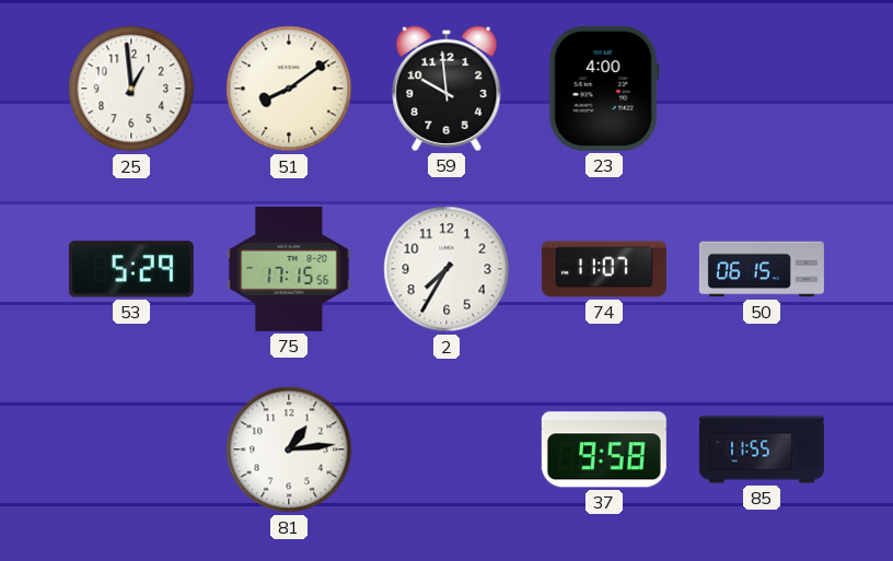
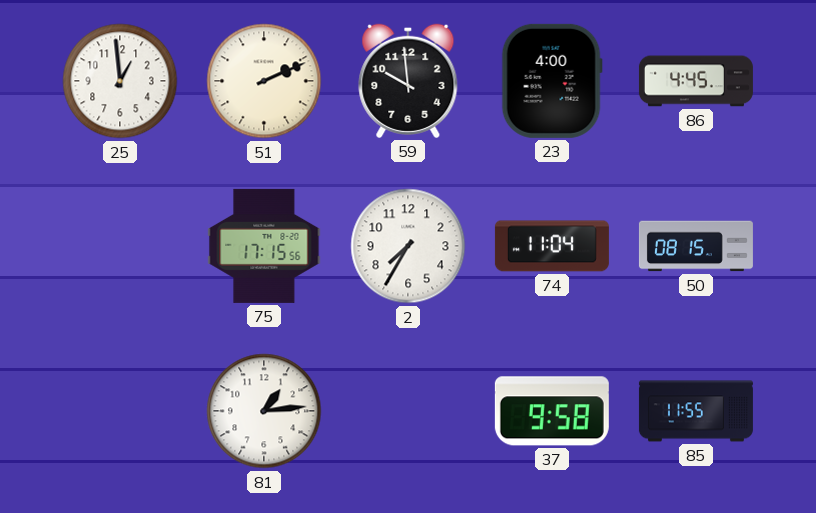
51: 8:09 -> 2:11 (264, 81)
86: none -> 4:45 (696, 81)
53: 5:29 -> none (131, 269)
74: 11:07 -> 11:04 (552, 246)
50: 06:15 -> 08:15 (696, 246)
